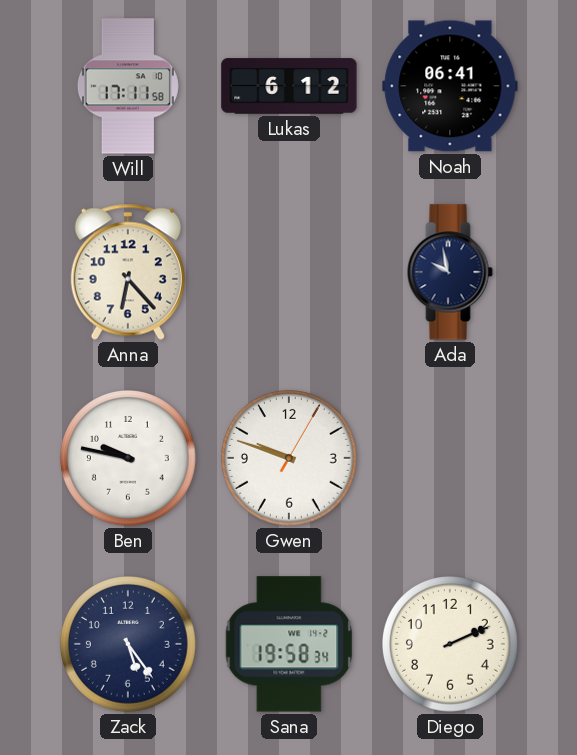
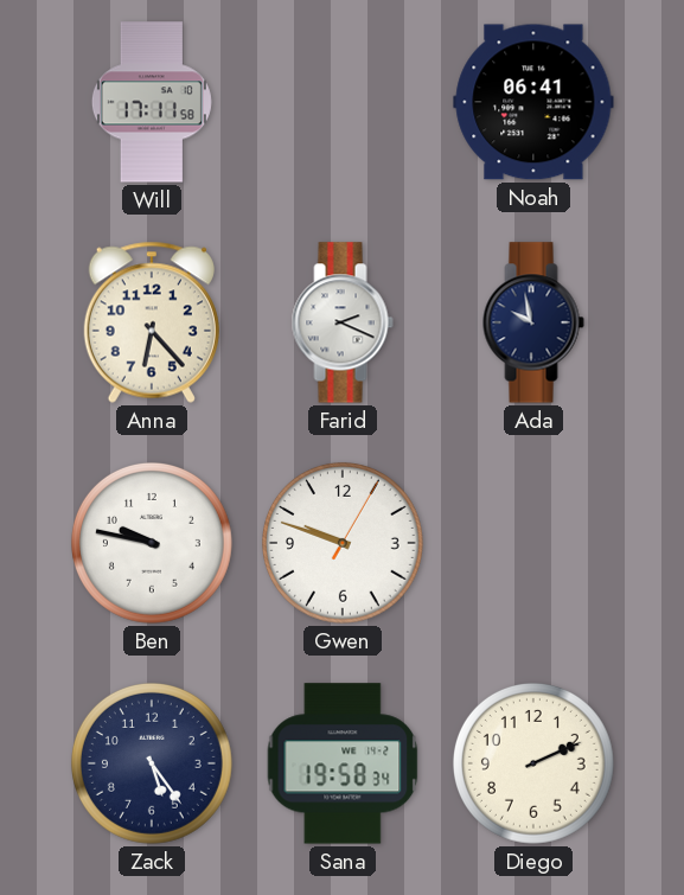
Lukas: 6:12 -> none (289, 86)
Farid: none -> 2:19 (343, 322)
